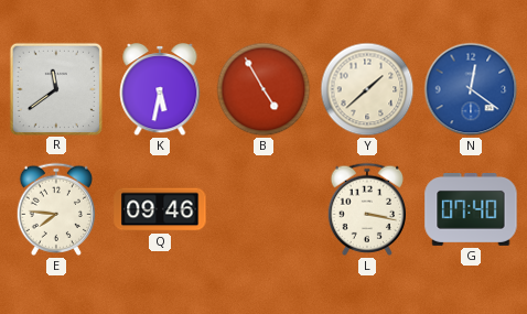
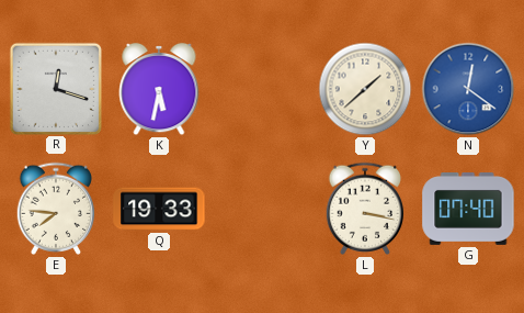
R: 11:39 -> 12:18 (55, 88)
B: 4:55 -> none (263, 89)
Q: 09:46 -> 19:33 (159, 209)
